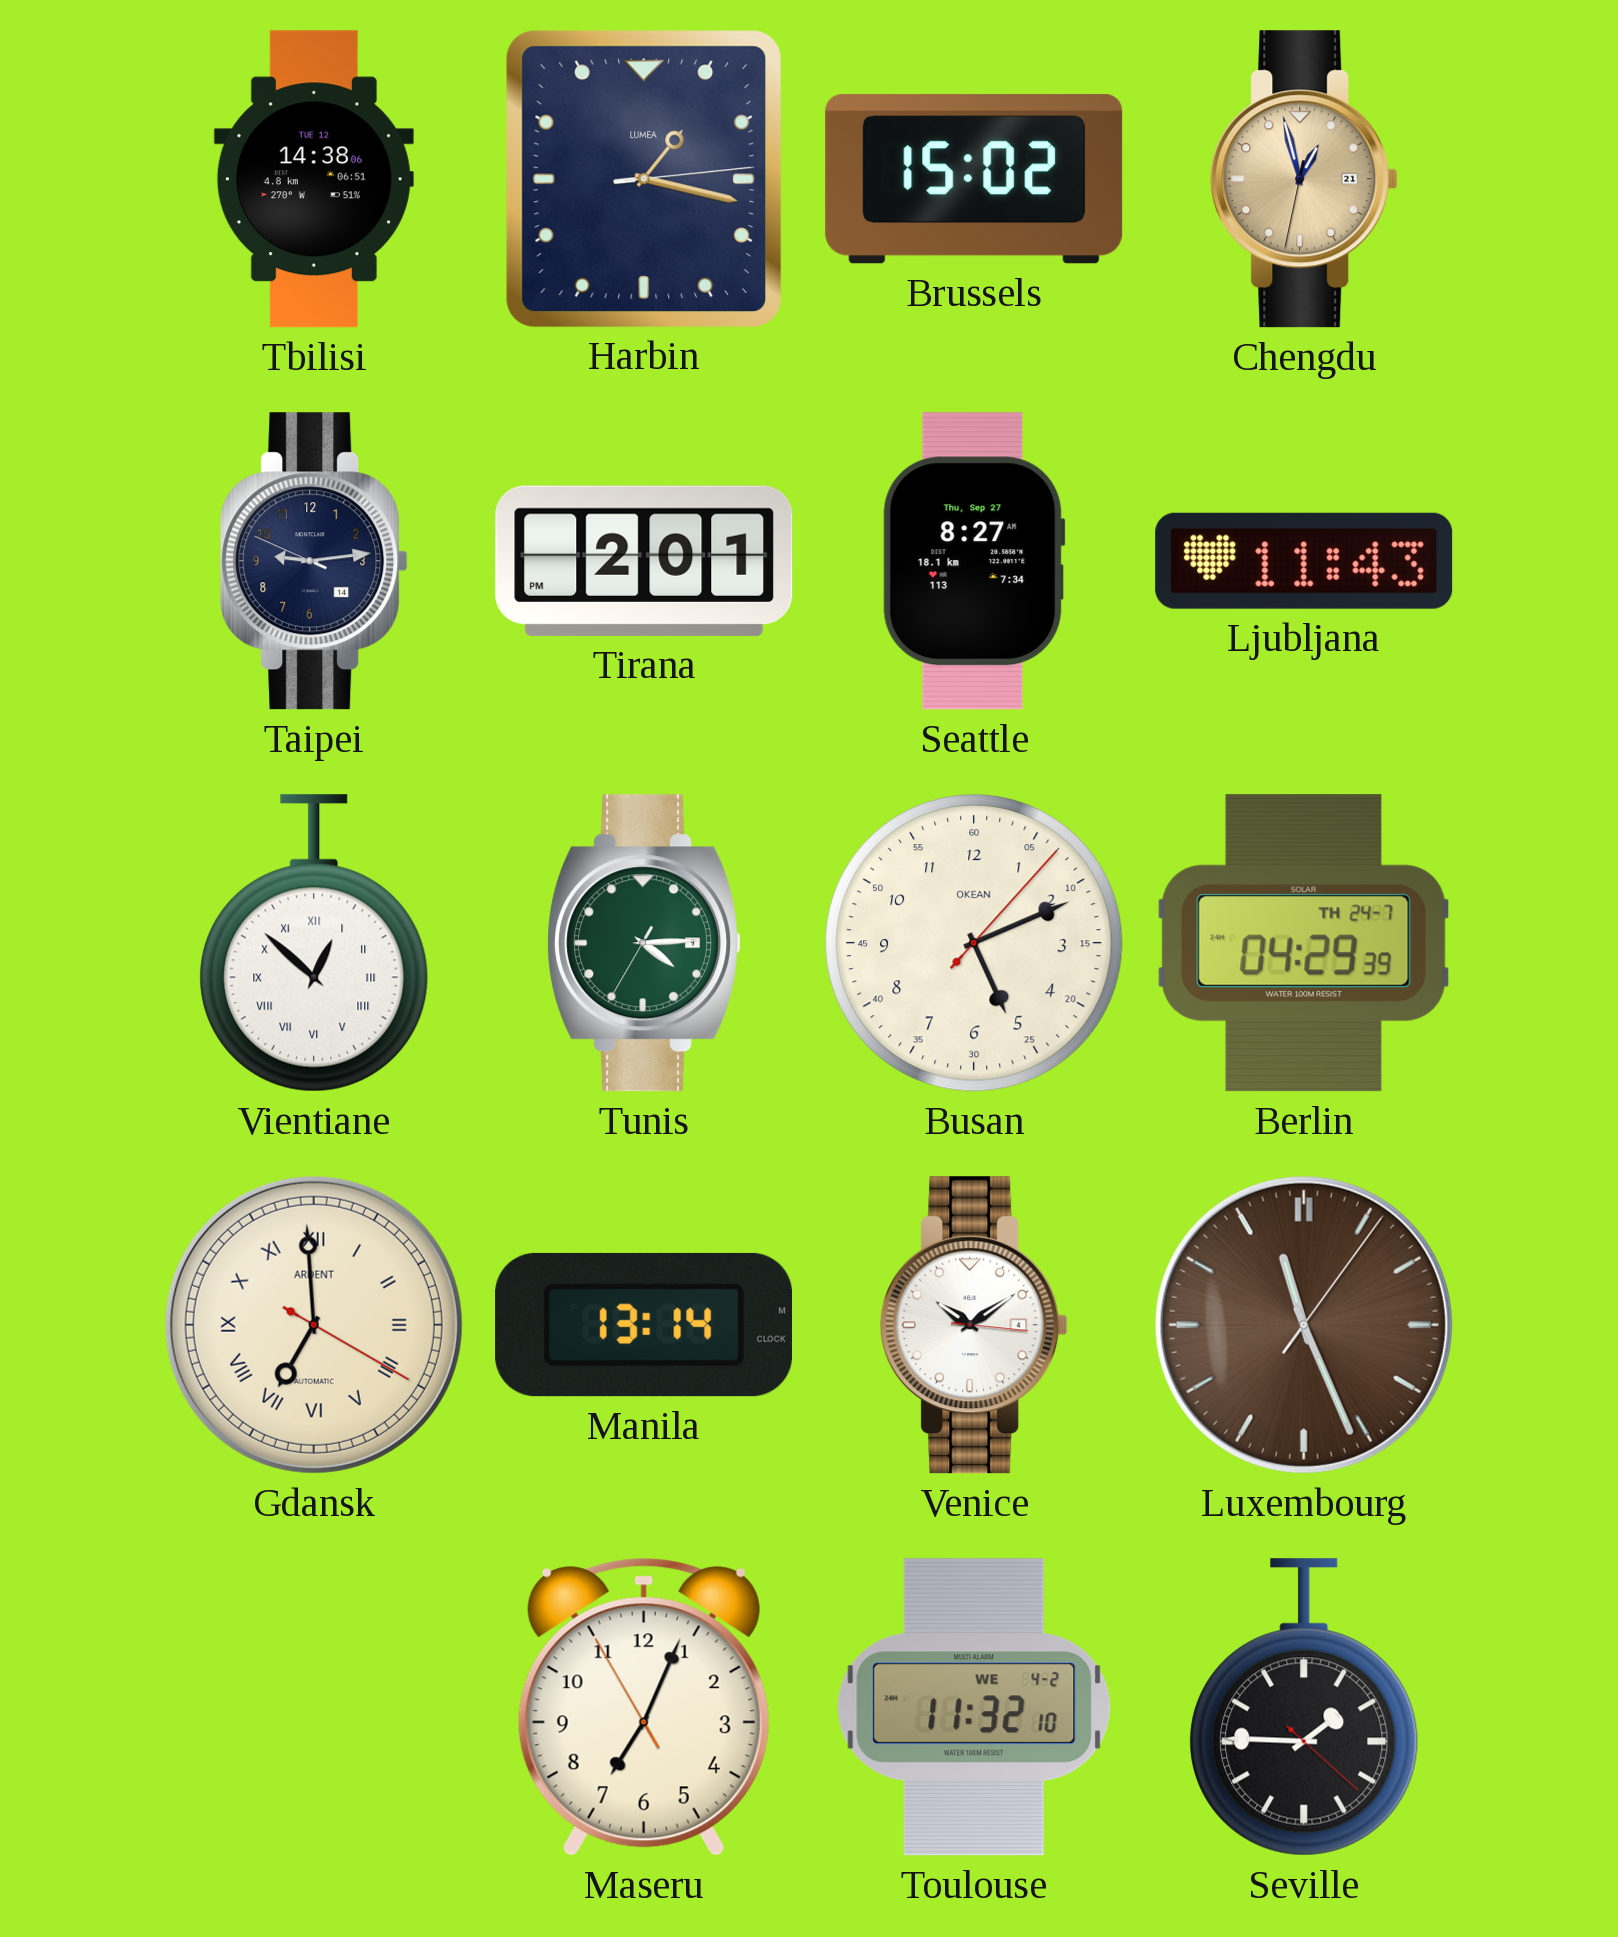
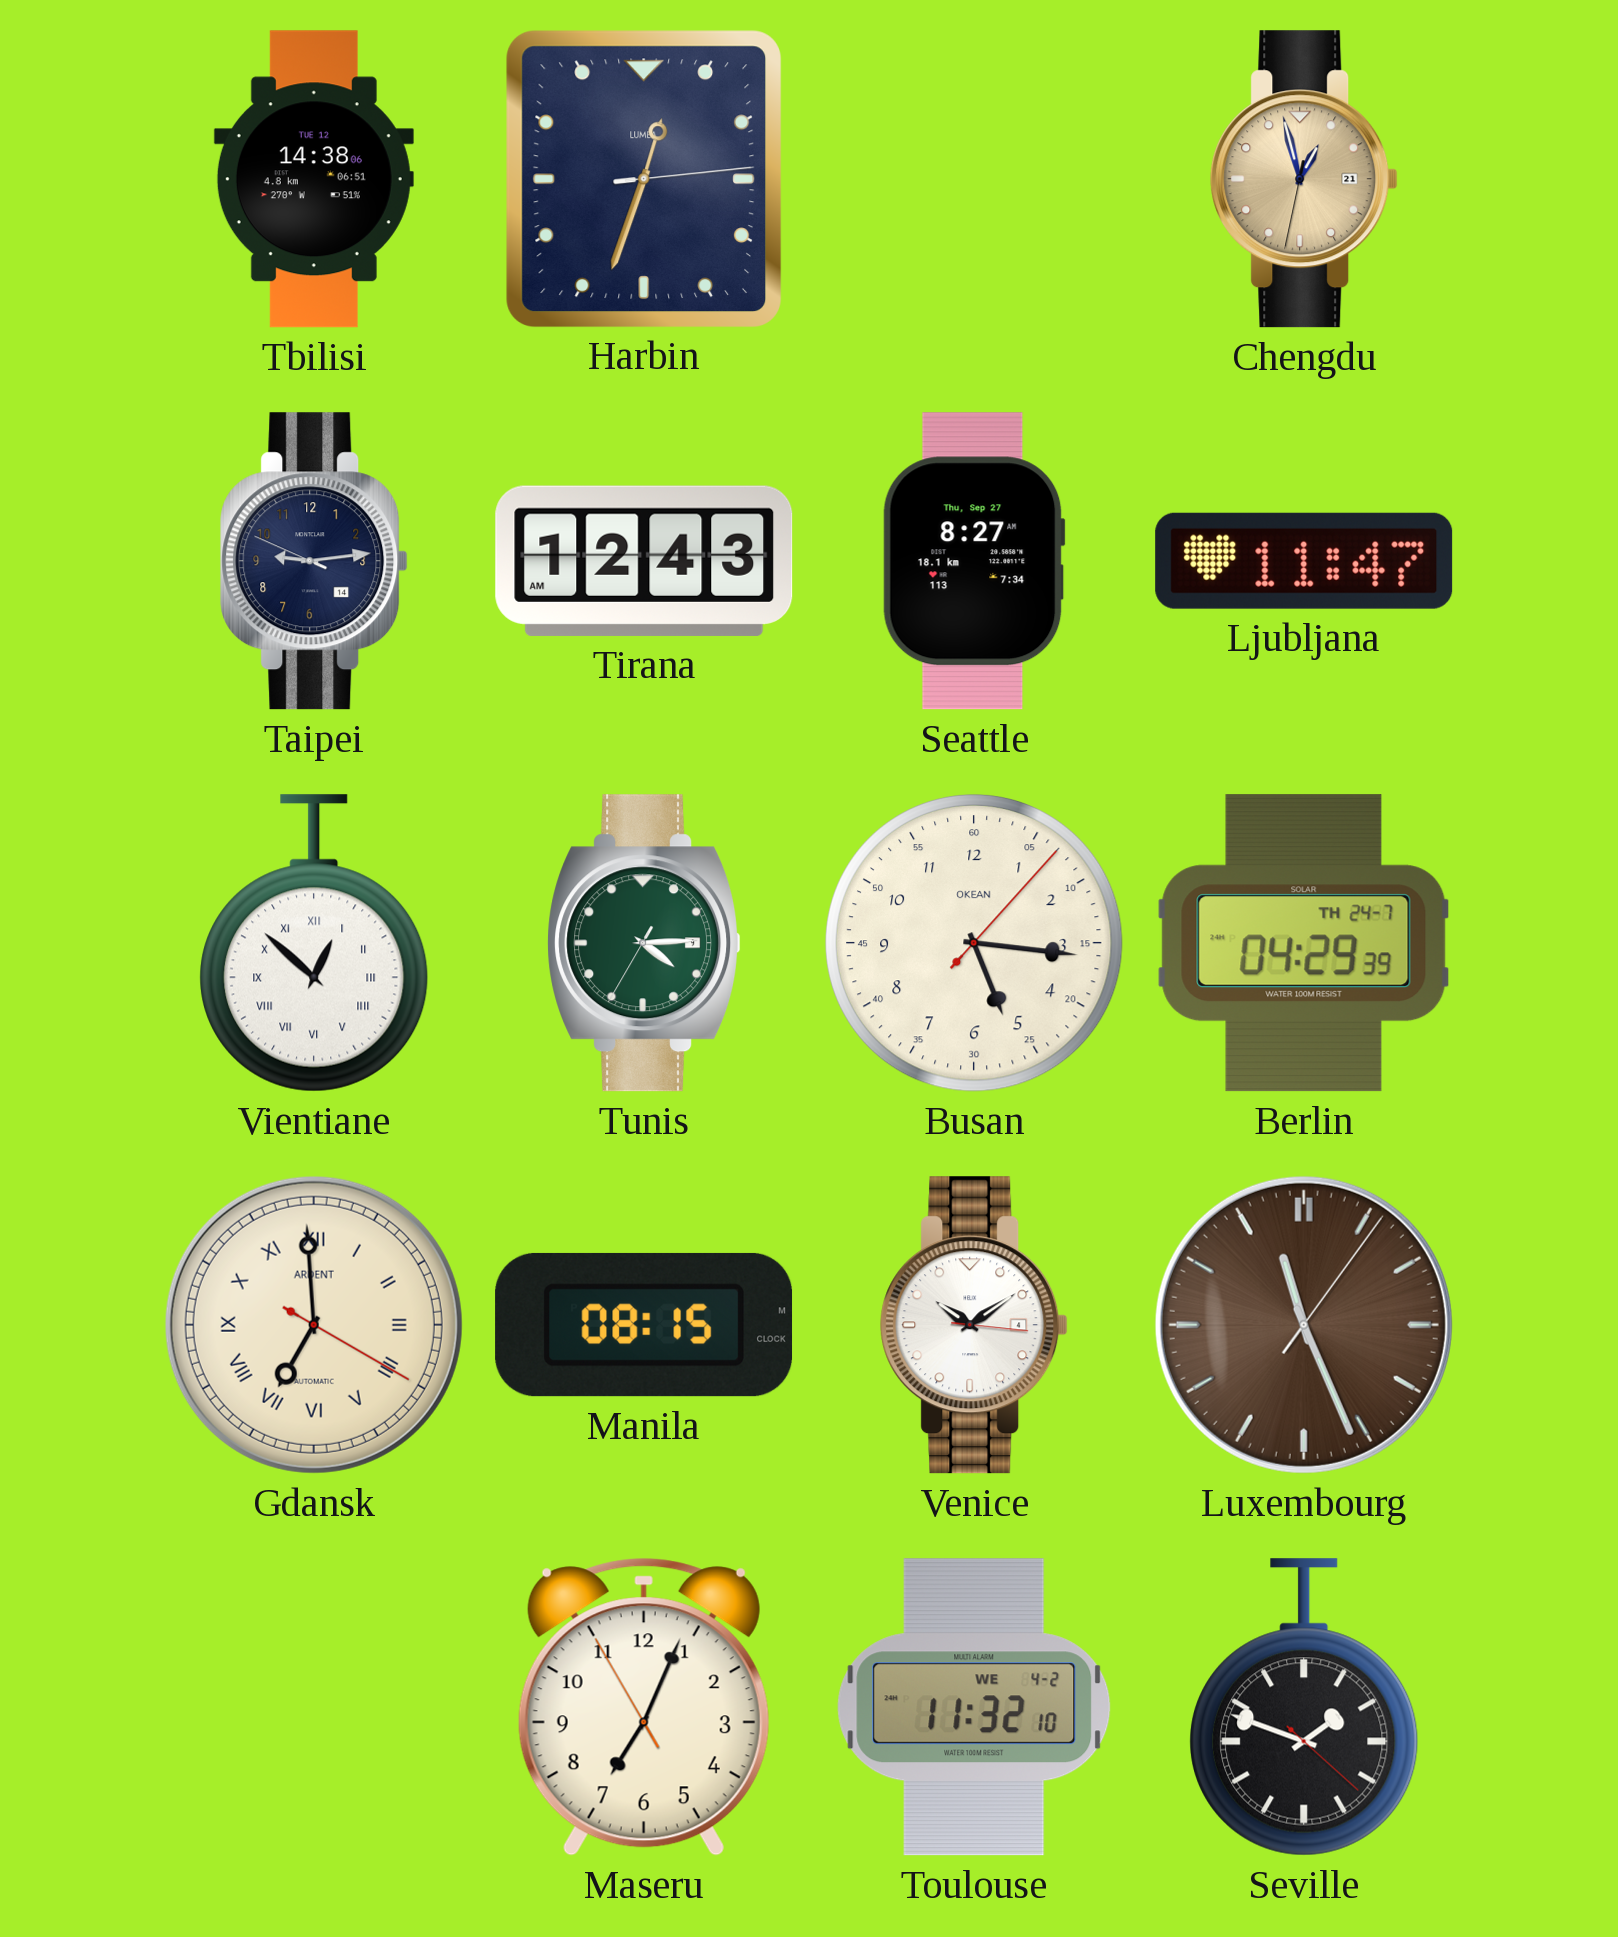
Harbin: 1:17 -> 12:33 (643, 178)
Brussels: 15:02 -> none (974, 179)
Tirana: 2:01 -> 12:43 (644, 561)
Ljubljana: 11:43 -> 11:47 (1304, 561)
Busan: 5:11 -> 5:16 (975, 944)
Manila: 13:14 -> 08:15 (644, 1325)
Seville: 1:45 -> 1:48 (1304, 1707)
